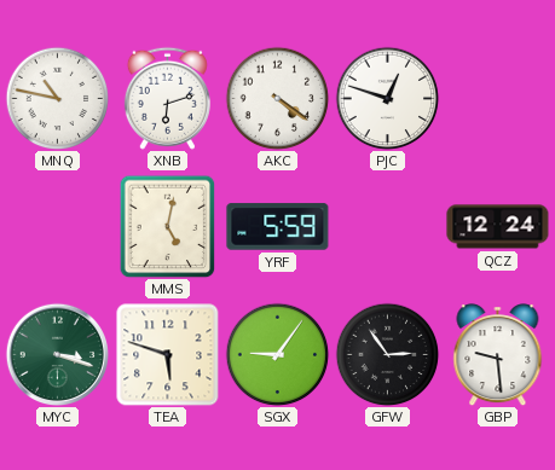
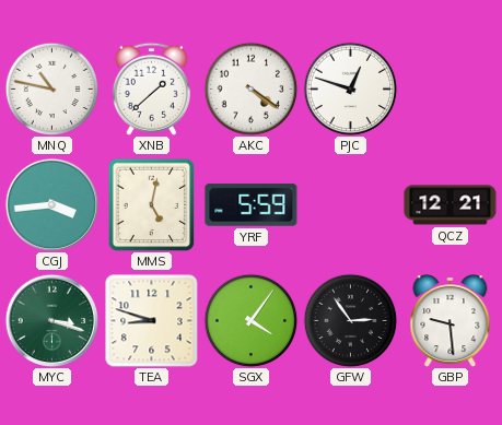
XNB: 6:12 -> 1:38 (151, 88)
CGJ: none -> 3:44 (51, 204)
QCZ: 12:24 -> 12:21 (451, 205)
TEA: 5:48 -> 8:48 (152, 321)
SGX: 9:06 -> 4:06 (250, 320)
